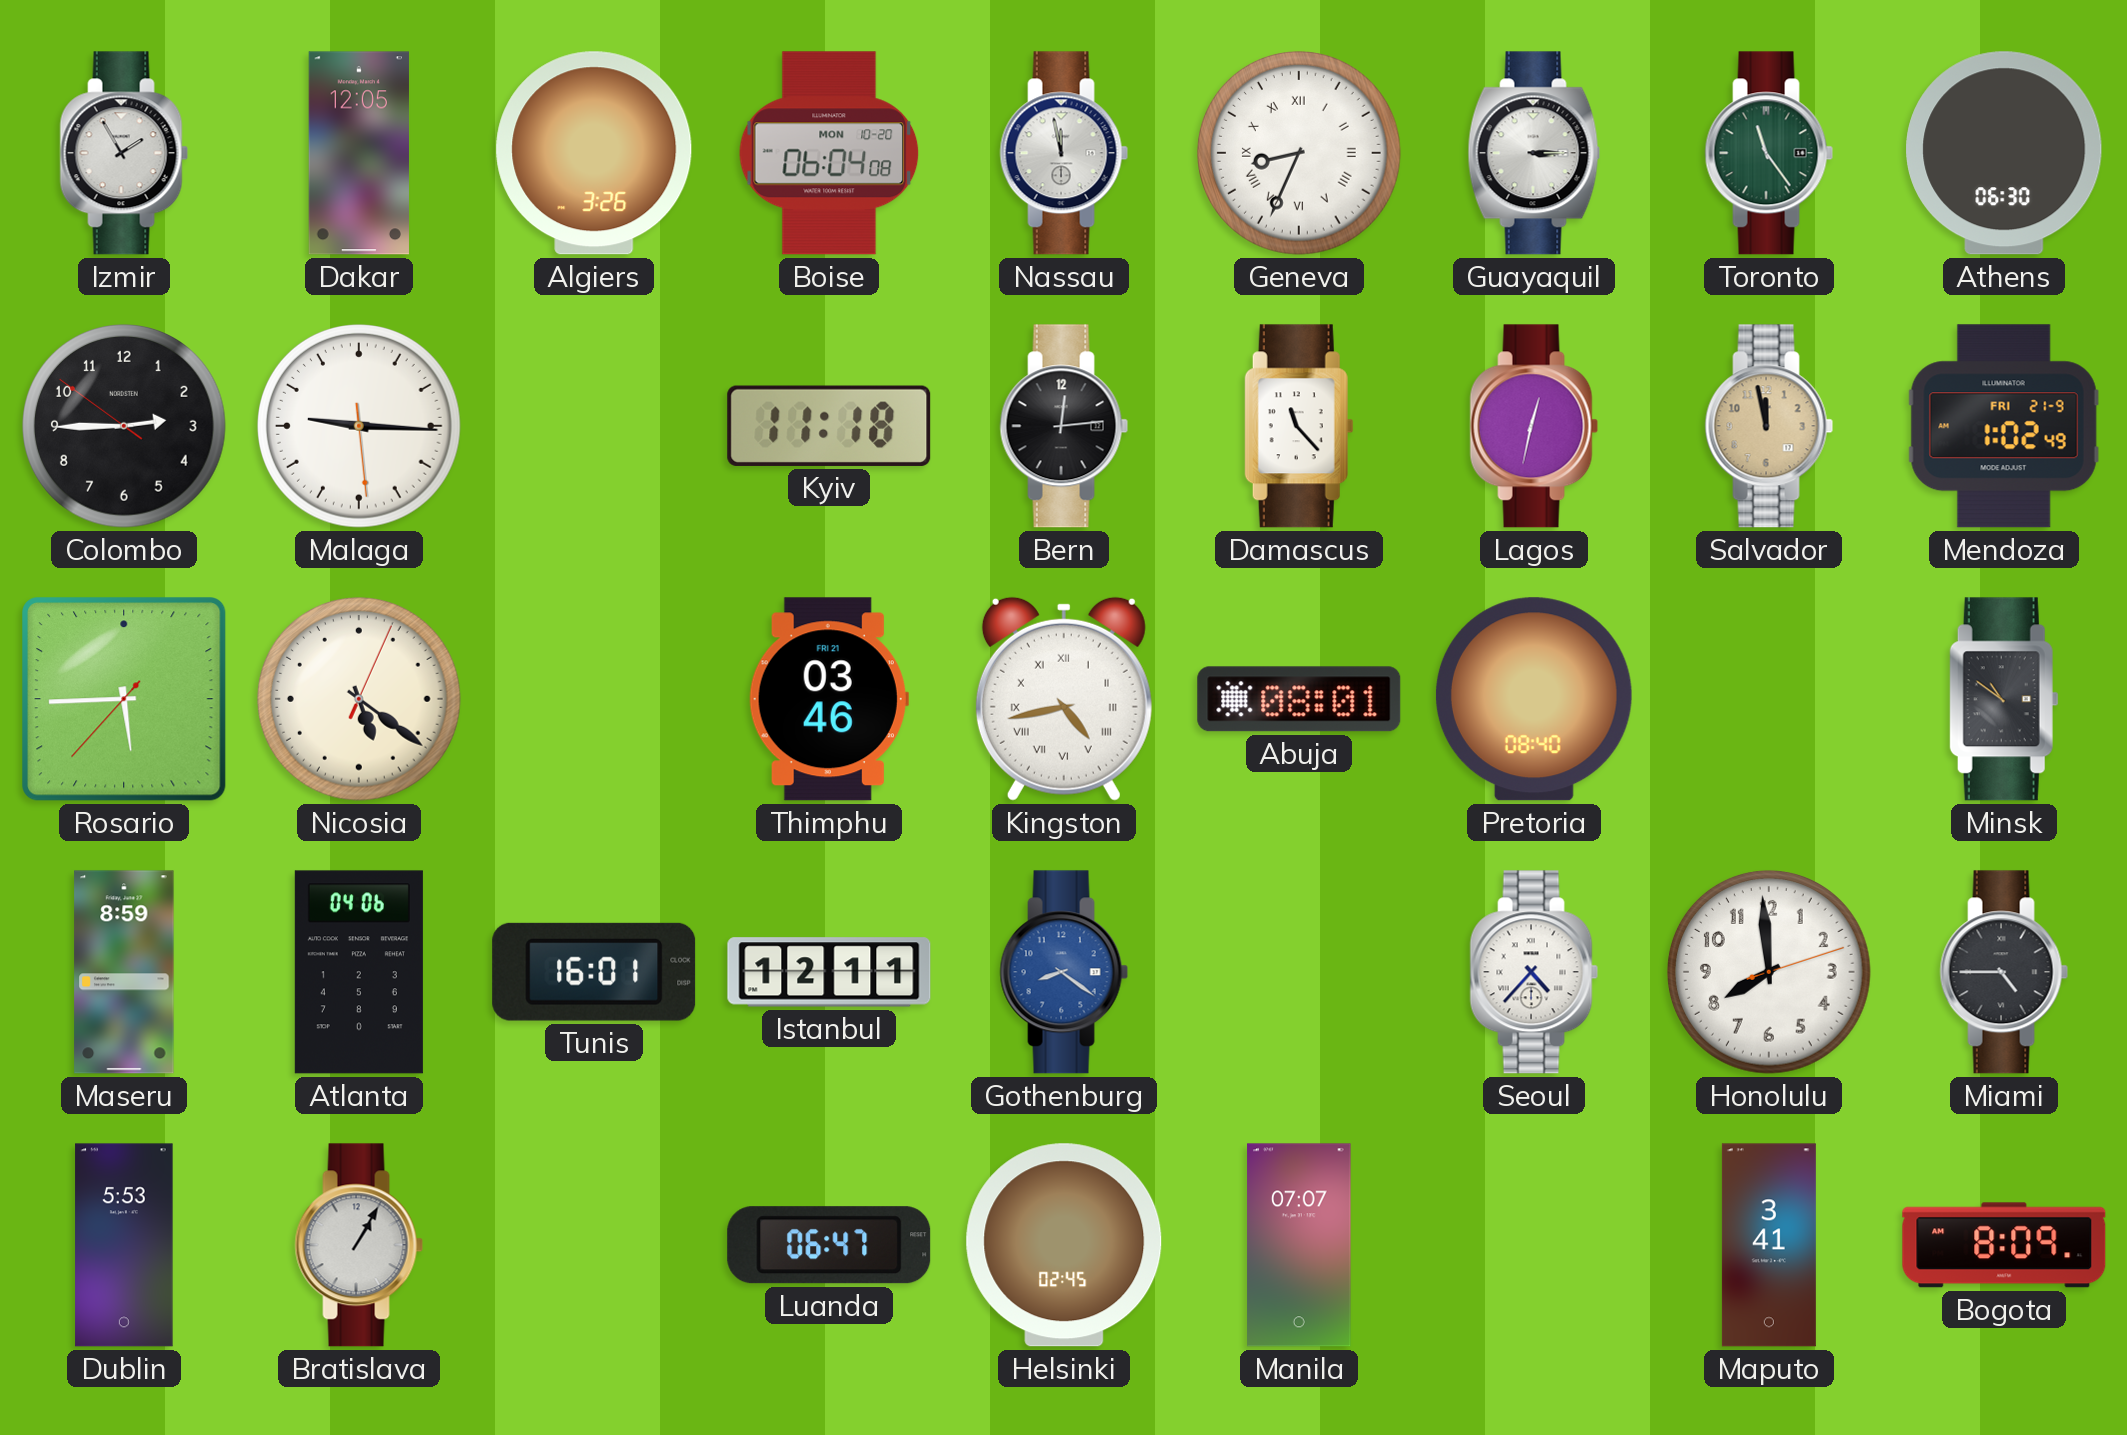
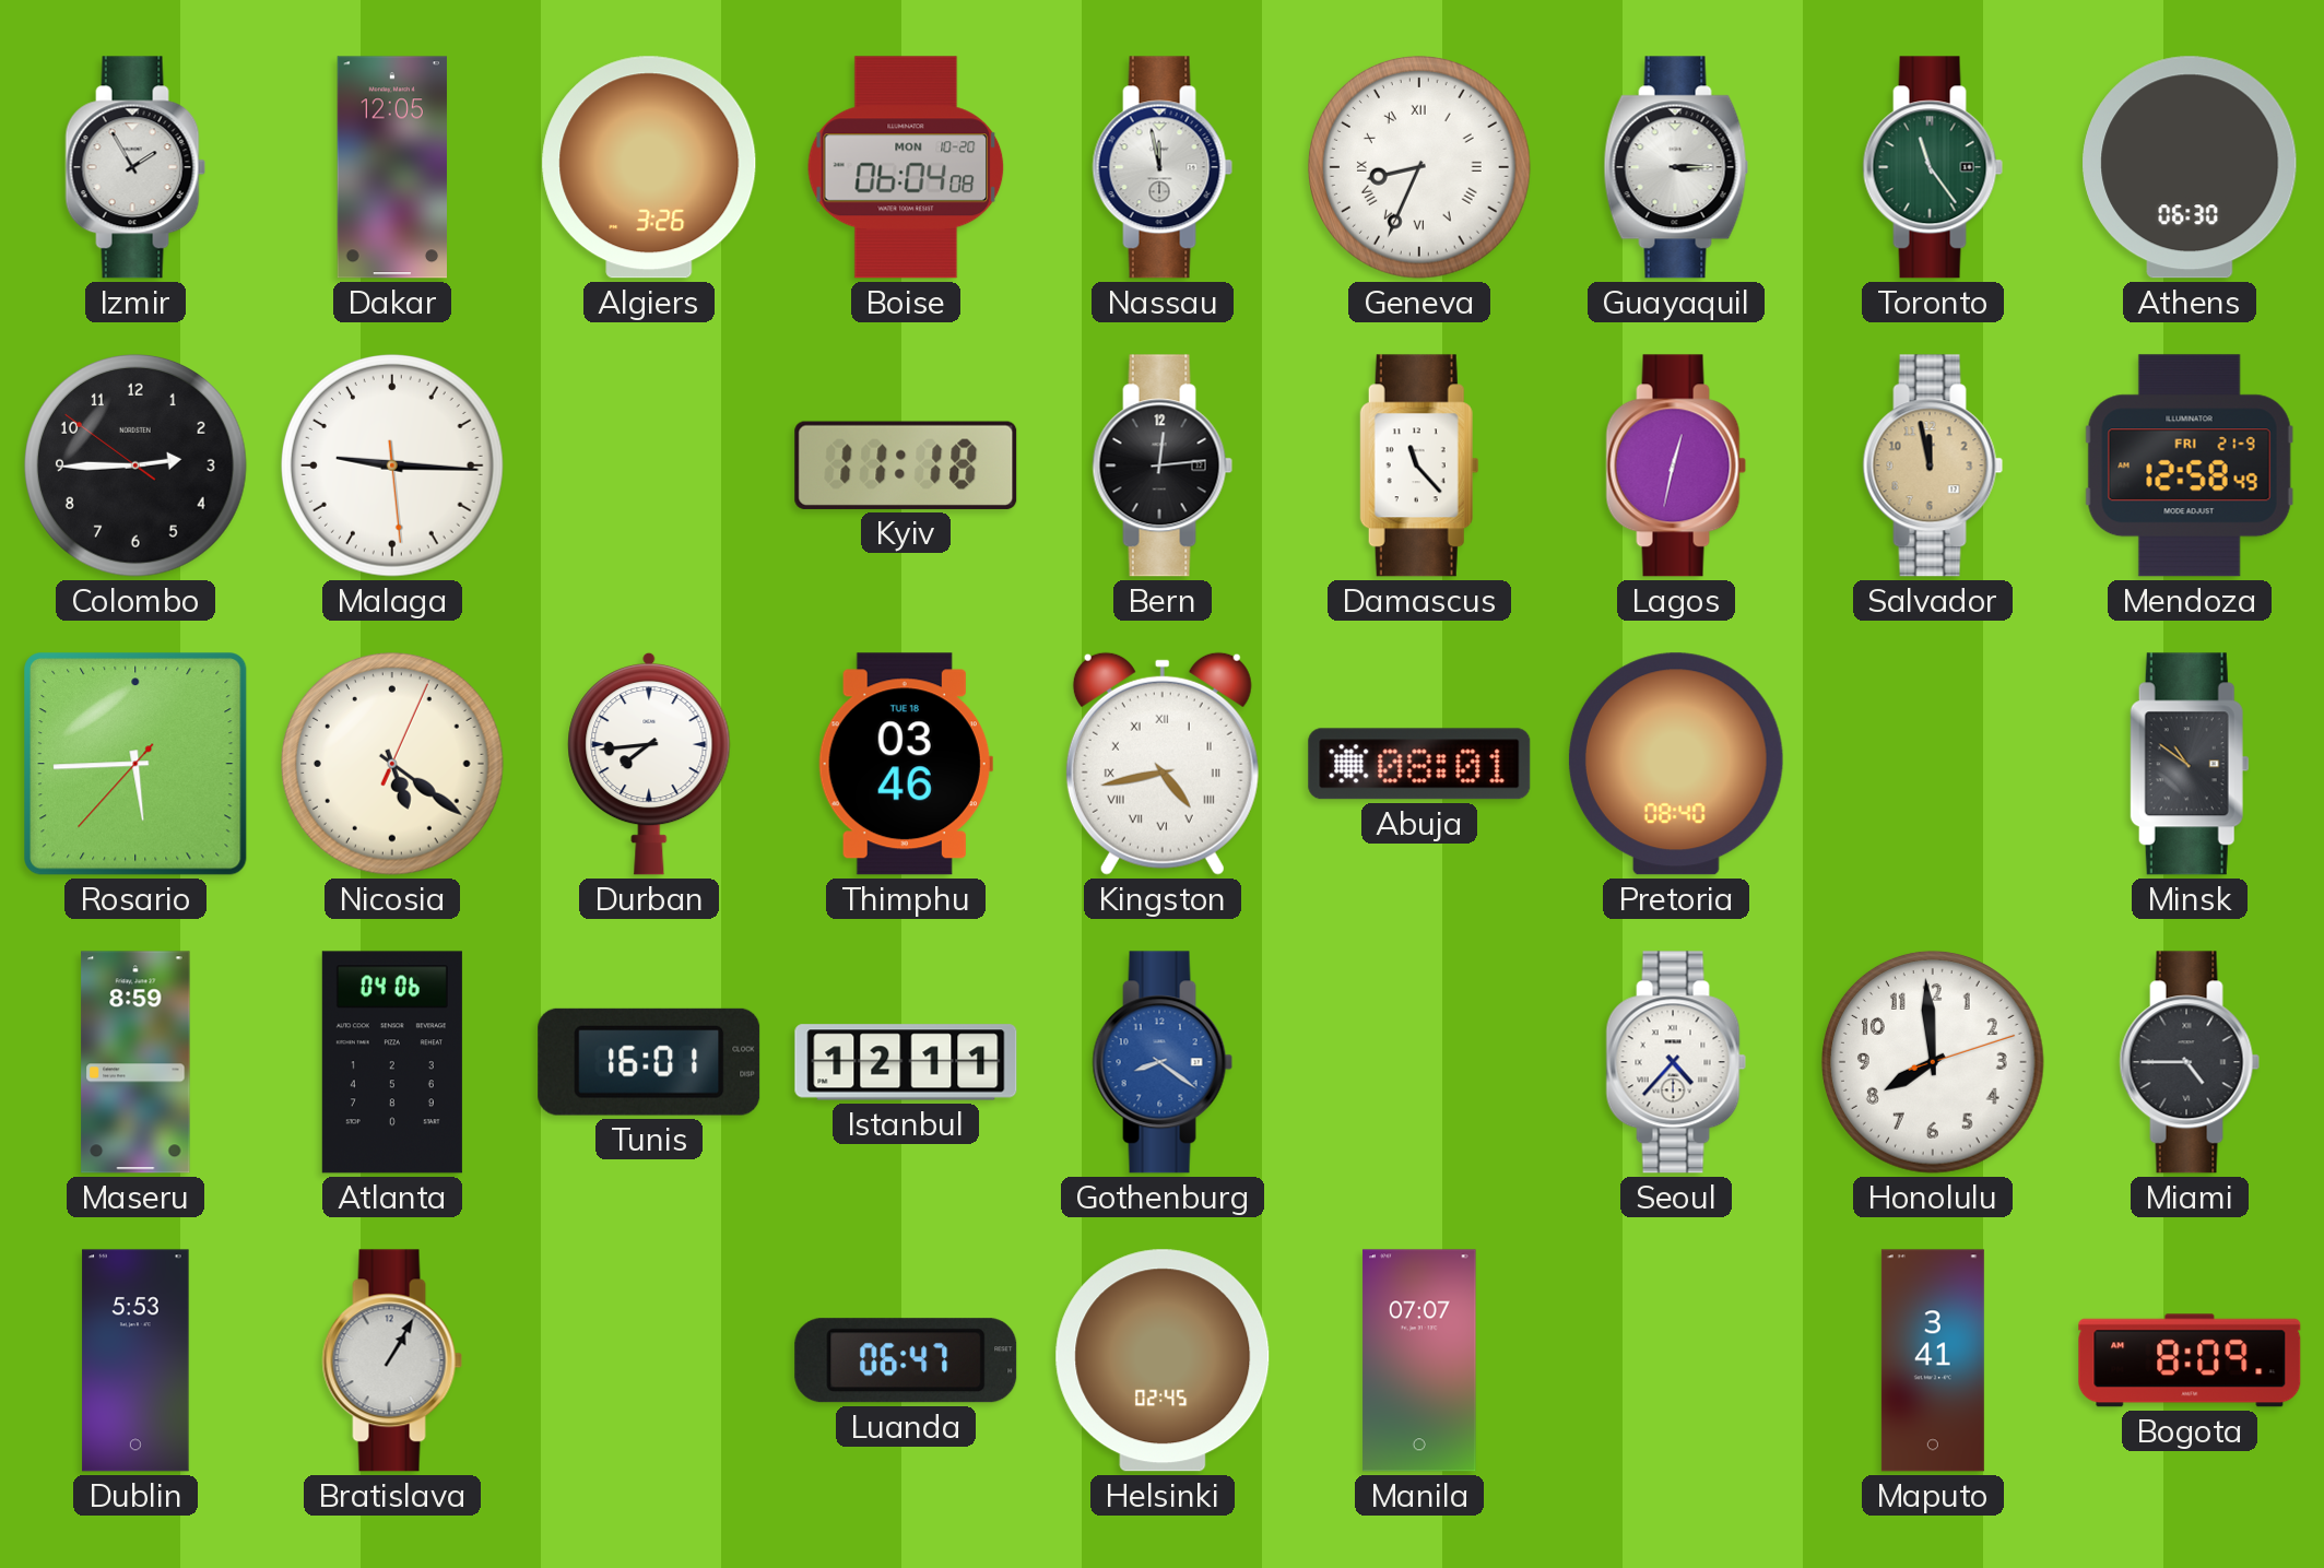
Mendoza: 1:02 -> 12:58 (2190, 465)
Durban: none -> 7:44 (649, 764)
Thimphu date: FRI 21 -> TUE 18 (906, 764)
